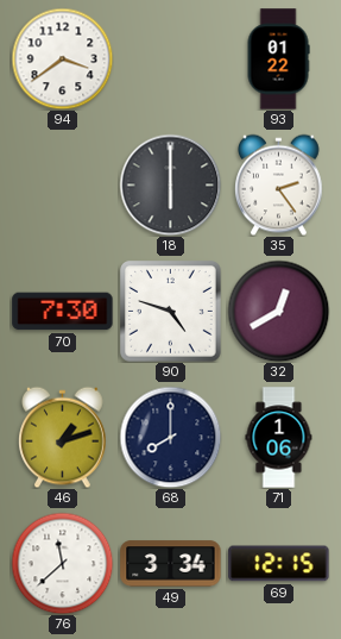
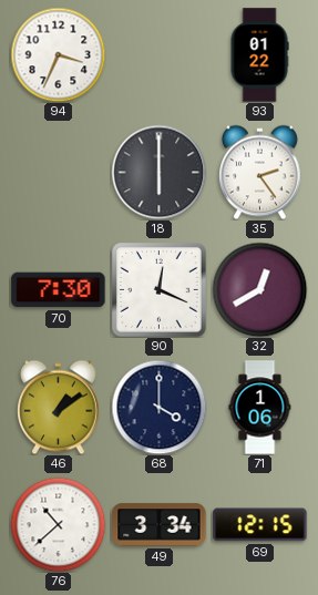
94: 3:39 -> 3:34 (58, 54)
90: 4:48 -> 12:19 (160, 290)
46: 1:12 -> 1:09 (59, 407)
68: 8:00 -> 4:00 (158, 407)
76: 11:38 -> 10:38 (58, 524)
